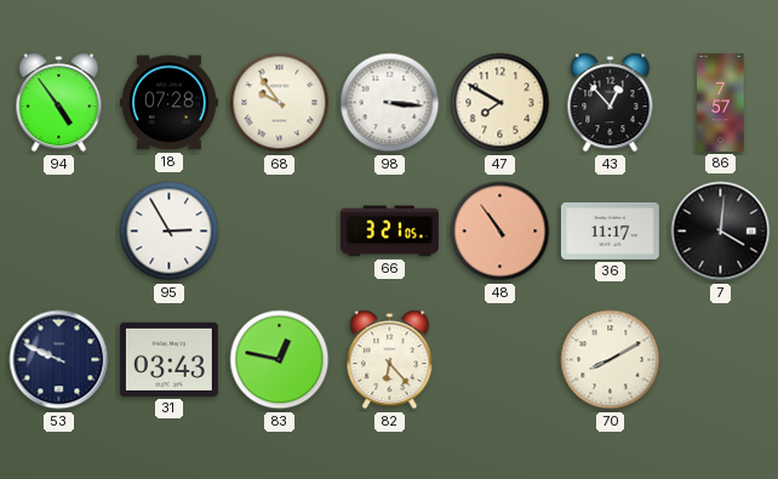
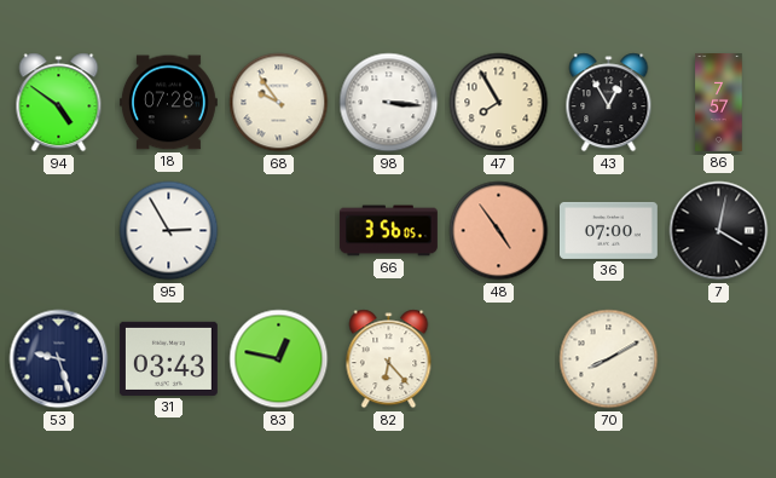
94: 4:54 -> 4:51 (59, 103)
47: 7:50 -> 7:55 (499, 103)
43: 12:53 -> 12:55 (609, 103)
66: 3:21 -> 3:56 (388, 231)
48: 10:54 -> 4:54 (499, 231)
36: 11:17 -> 07:00 (608, 230)
7: 4:01 -> 4:02 (719, 231)
53: 9:49 -> 9:27 (59, 359)
